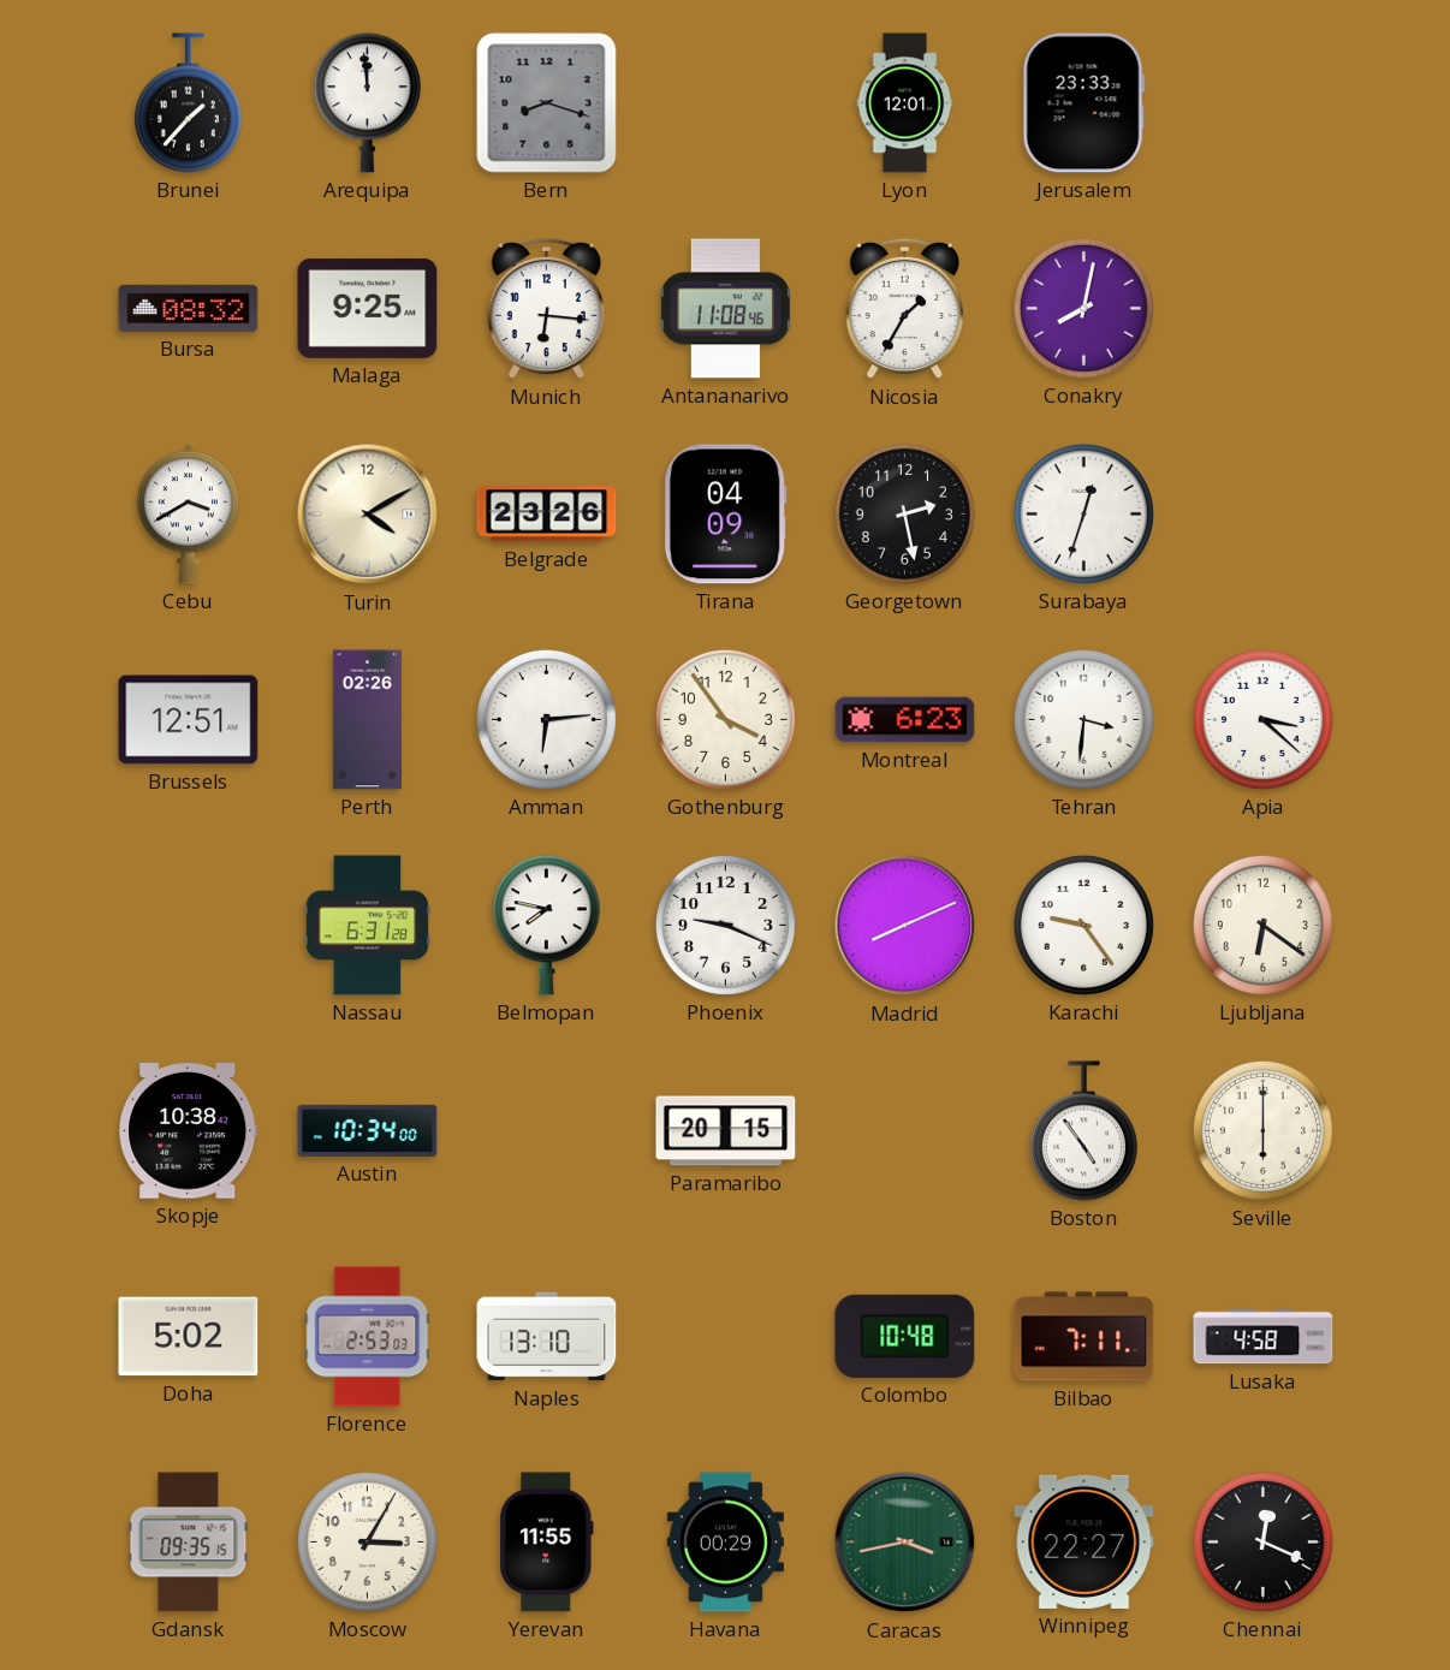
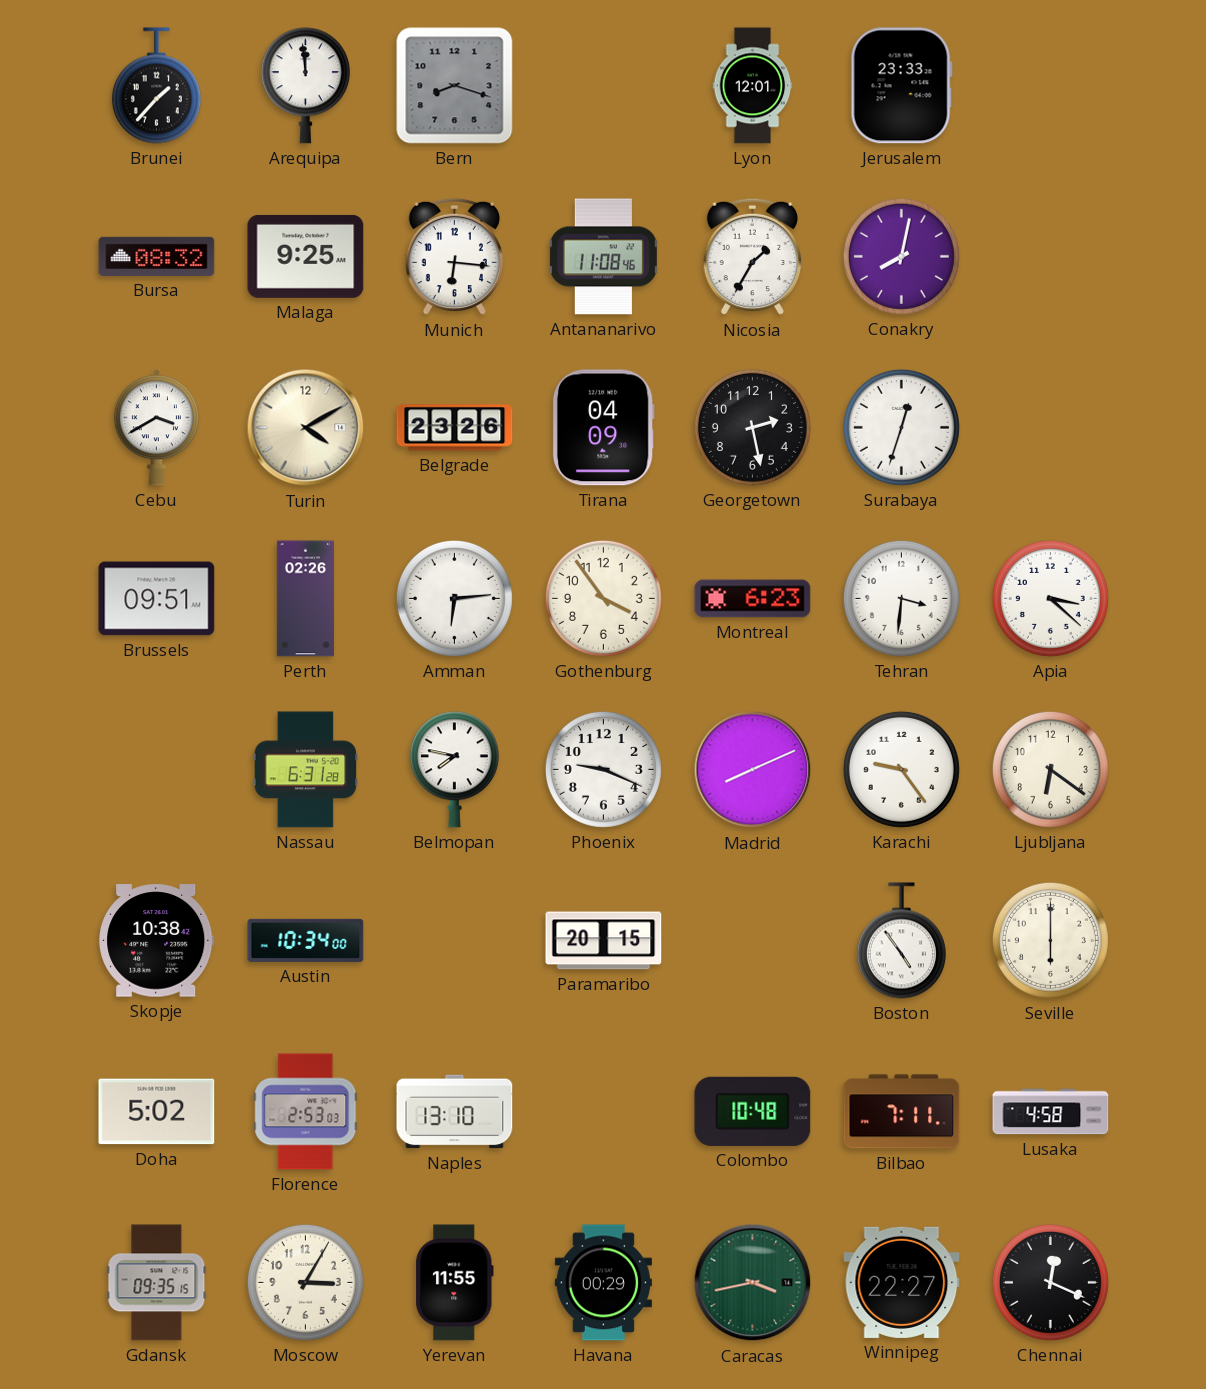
Brussels: 12:51 -> 09:51 (157, 599)
